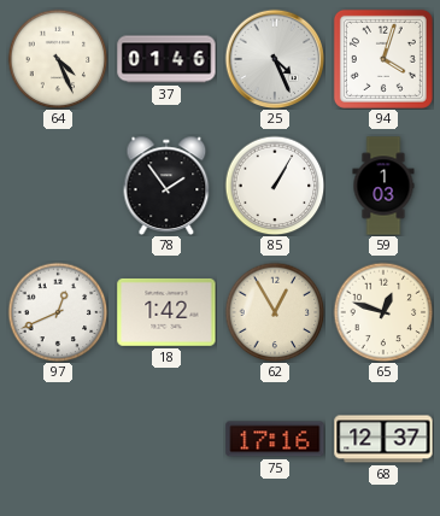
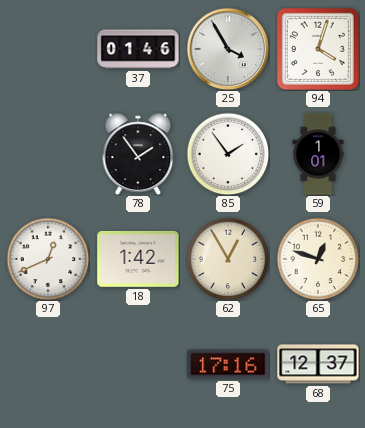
64: 4:26 -> none (58, 59)
25: 4:26 -> 3:55 (228, 49)
85: 1:05 -> 1:54 (228, 154)
59: 1:03 -> 1:01 (318, 154)
